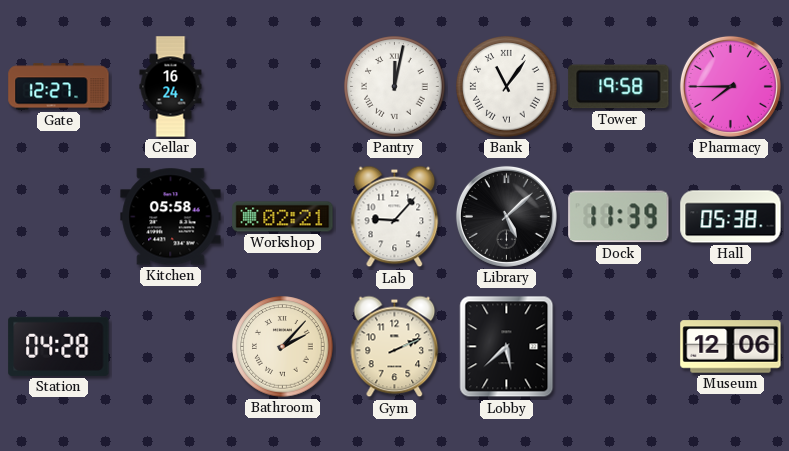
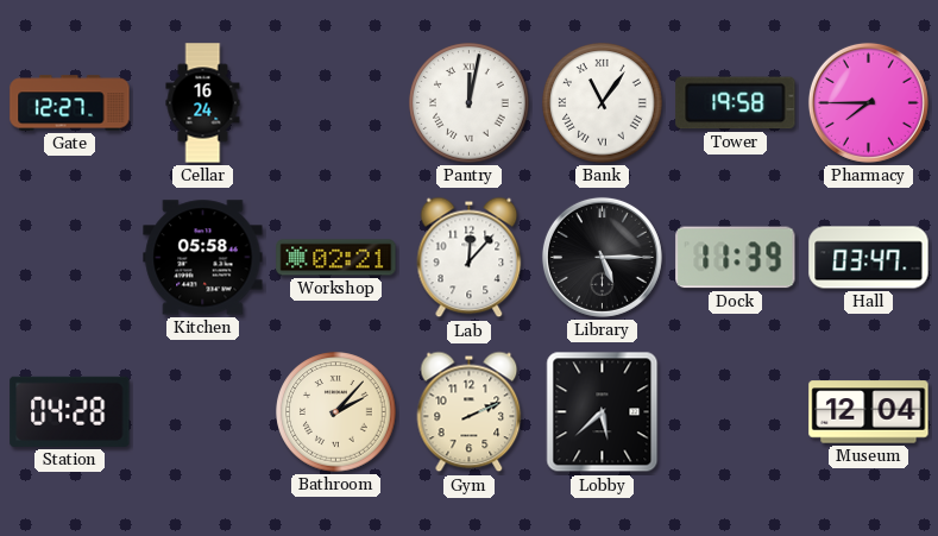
Lab: 9:07 -> 12:07 (470, 258)
Library: 5:08 -> 5:15 (602, 257)
Hall: 05:38 -> 03:47 (869, 258)
Museum: 12:06 -> 12:04 (869, 412)
